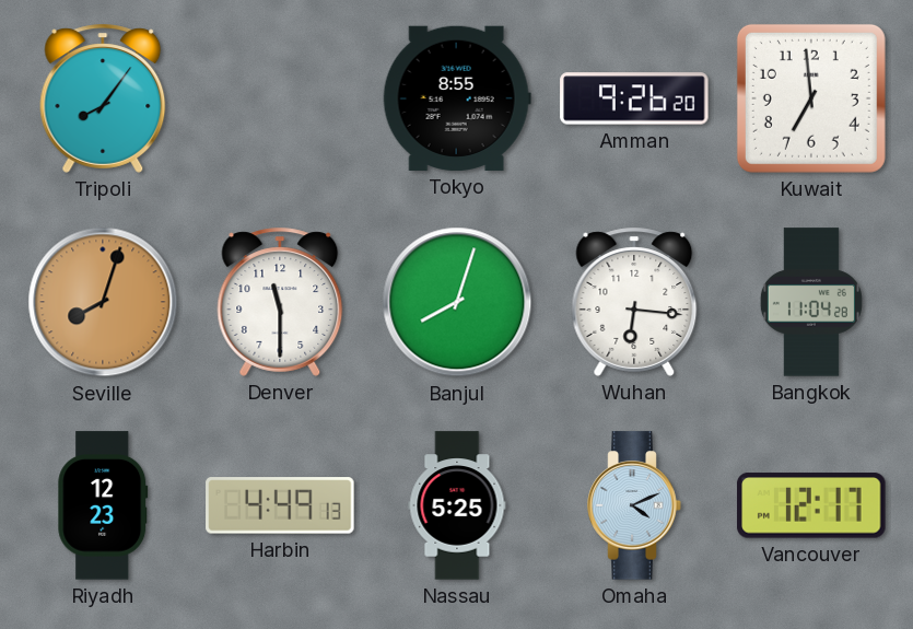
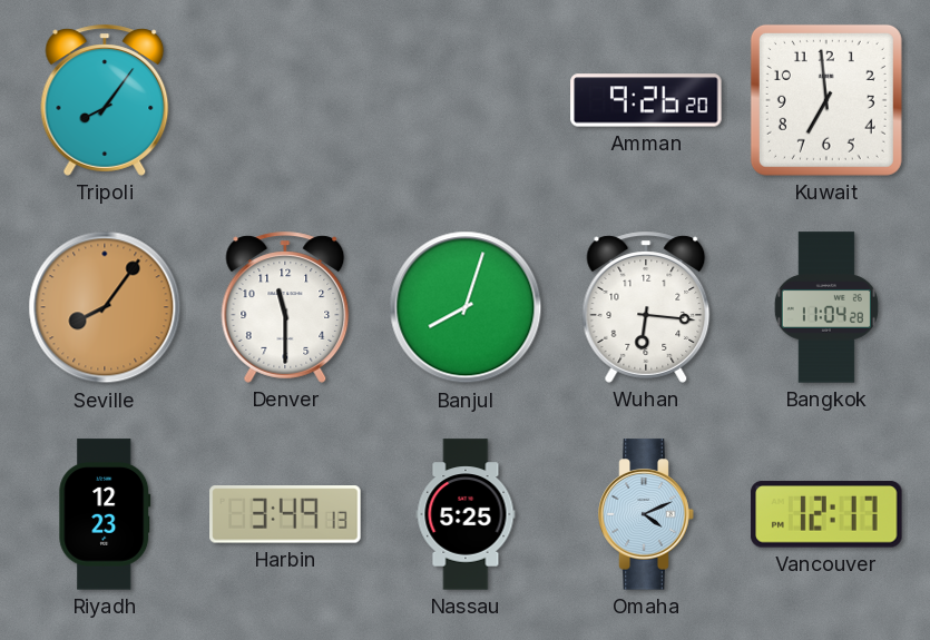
Tokyo: 8:55 -> none (457, 98)
Seville: 8:03 -> 8:06 (105, 307)
Harbin: 4:49 -> 3:49 (285, 514)
